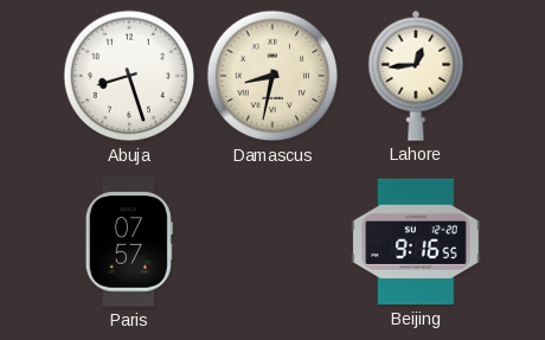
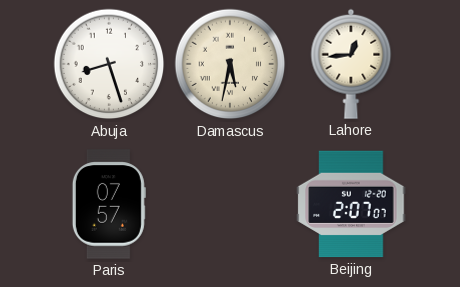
Damascus: 8:32 -> 5:32 (230, 64)
Beijing: 9:16 -> 2:07 (351, 204)
